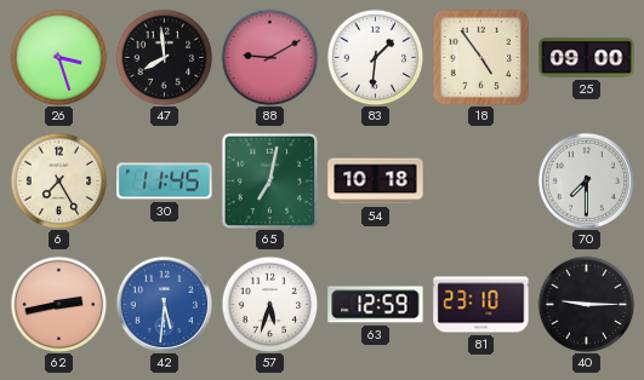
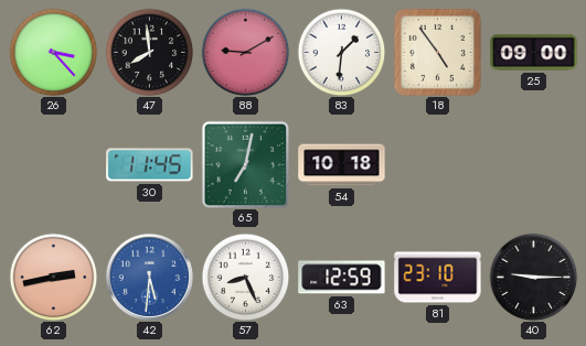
26: 3:27 -> 3:23 (53, 52)
6: 7:25 -> none (58, 180)
70: 7:30 -> none (586, 180)
57: 5:33 -> 8:26 (245, 277)
